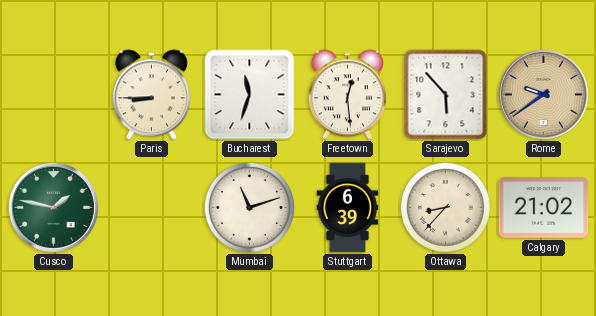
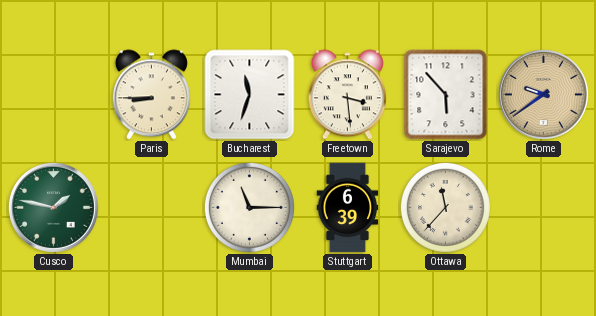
Freetown: 12:29 -> 3:29 (347, 95)
Mumbai: 11:12 -> 11:15 (249, 207)
Ottawa: 8:37 -> 11:37 (445, 207)
Calgary: 21:02 -> none (544, 208)
